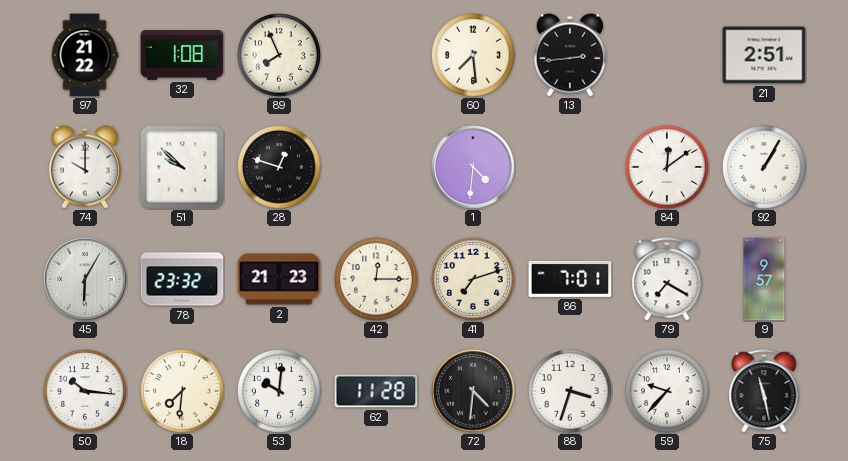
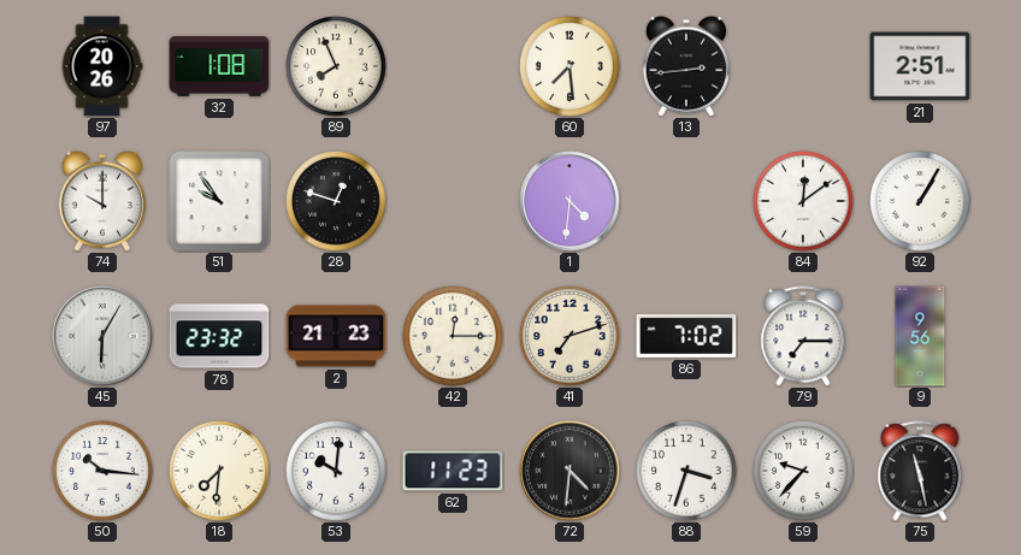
97: 21:22 -> 20:26 (102, 66)
51: 9:52 -> 9:54 (219, 201)
86: 7:01 -> 7:02 (686, 336)
79: 7:20 -> 7:15 (803, 336)
9: 9:57 -> 9:56 (920, 336)
62: 11:28 -> 11:23 (453, 471)
